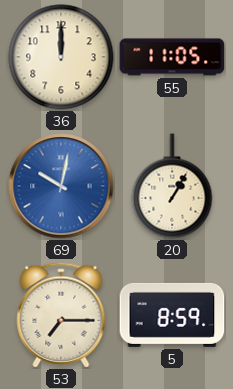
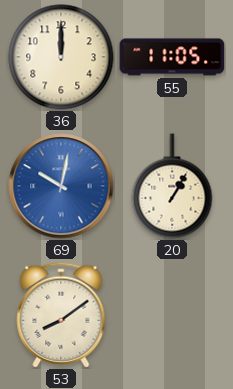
53: 7:15 -> 8:09 (61, 315)
5: 8:59 -> none (172, 315)
